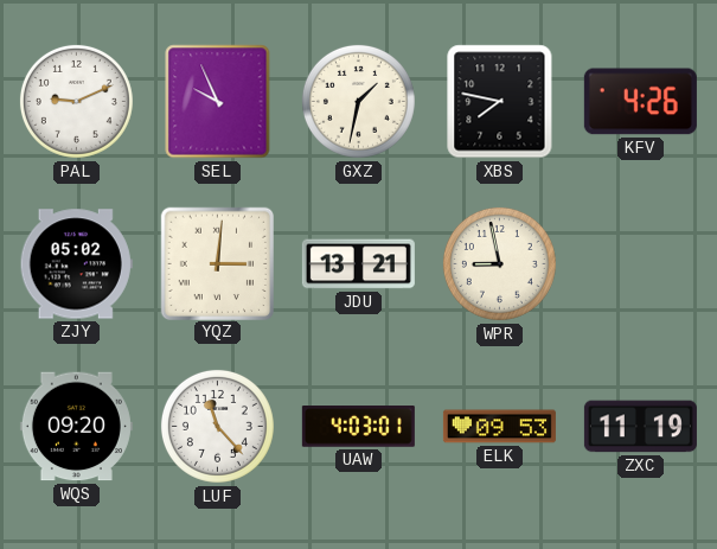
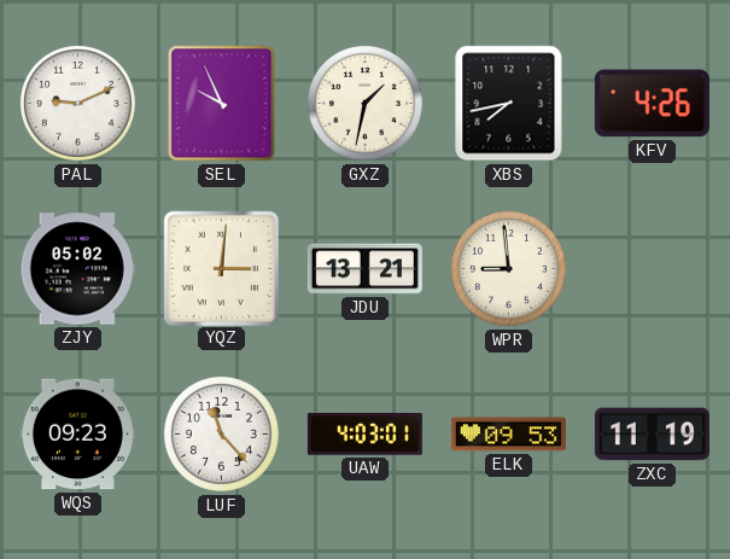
XBS: 7:47 -> 7:43 (509, 104)
WPR: 8:58 -> 8:59 (508, 268)
WQS: 09:20 -> 09:23 (77, 435)
